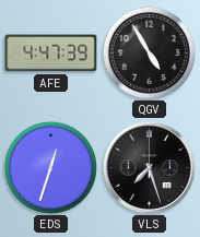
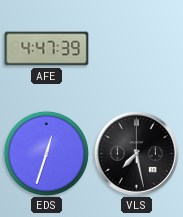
QGV: 4:55 -> none (149, 52)
VLS: 7:27 -> 7:28 (136, 153)
